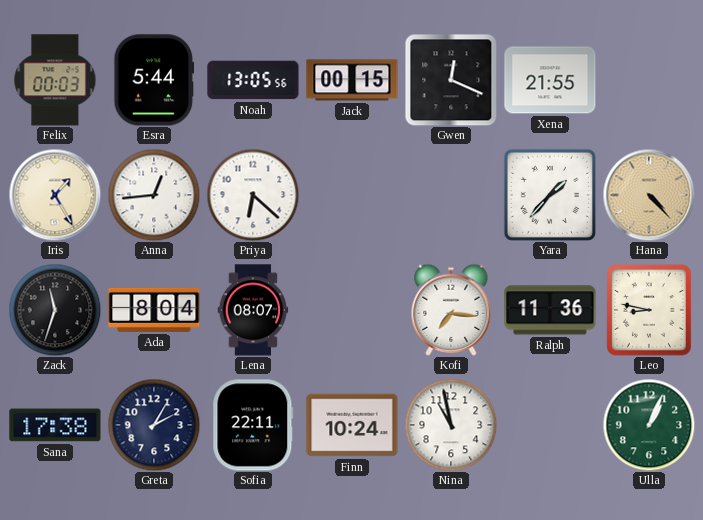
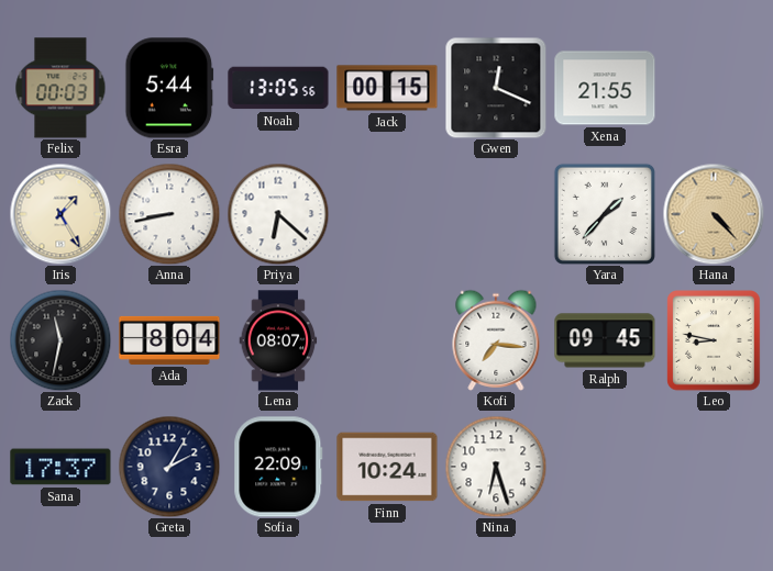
Anna: 12:44 -> 8:43 (169, 214)
Zack: 11:33 -> 11:32 (60, 340)
Ralph: 11:36 -> 09:45 (605, 340)
Sana: 17:38 -> 17:37 (60, 467)
Sofia: 22:11 -> 22:09 (278, 467)
Nina: 10:58 -> 6:27 (496, 467)
Ulla: 1:04 -> none (649, 425)
